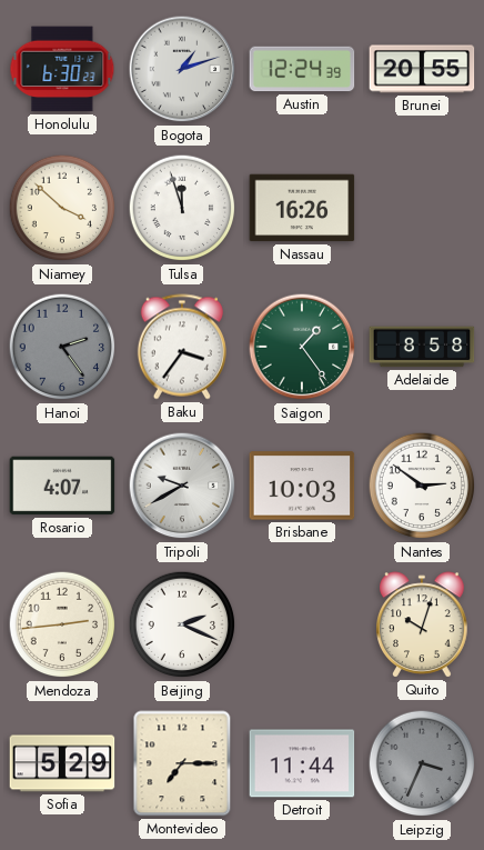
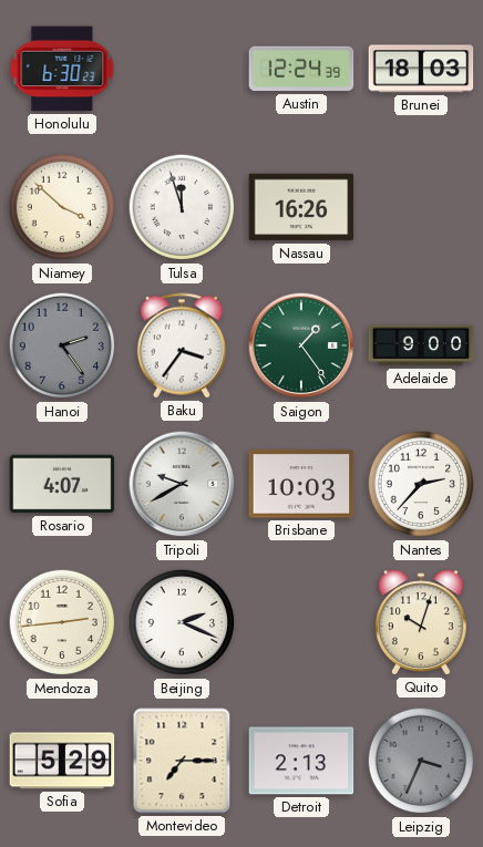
Bogota: 1:12 -> none (182, 69)
Brunei: 20:55 -> 18:03 (421, 69)
Adelaide: 8:58 -> 9:00 (421, 345)
Nantes: 2:51 -> 2:37 (421, 484)
Detroit: 11:44 -> 2:13 (301, 761)
